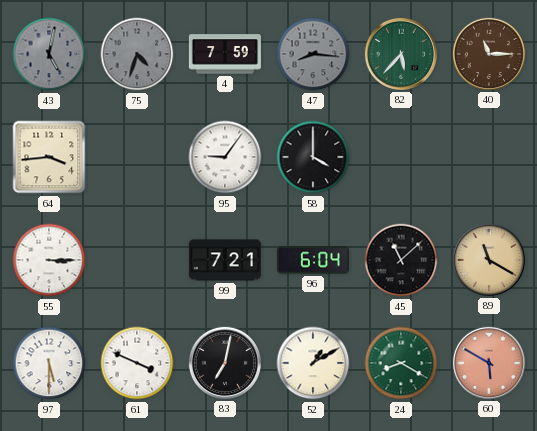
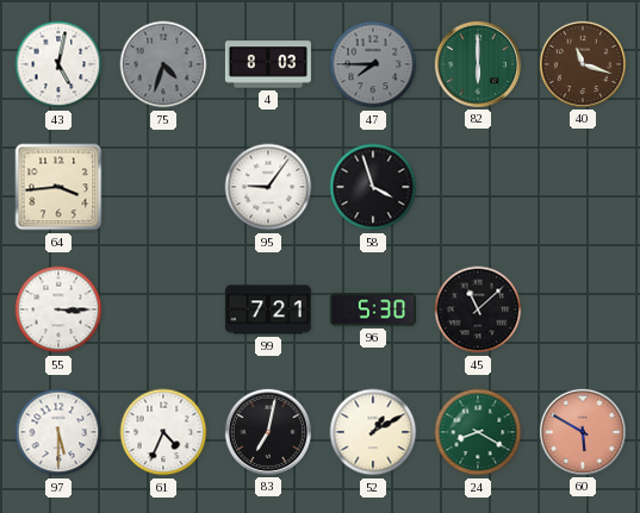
43 dial: grey -> white (58, 64)
4: 7:59 -> 8:03 (268, 64)
47: 8:16 -> 7:45 (373, 64)
82: 5:37 -> 6:00 (478, 64)
40: 11:15 -> 11:18 (583, 64)
58: 4:00 -> 3:57 (373, 187)
96: 6:04 -> 5:30 (373, 309)
89: 11:20 -> none (489, 260)
61: 3:49 -> 4:34 (163, 432)
